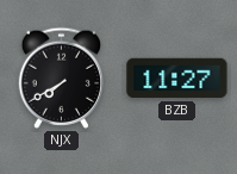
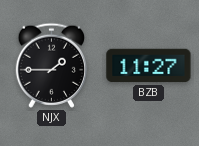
NJX: 7:40 -> 1:45 (51, 65)
